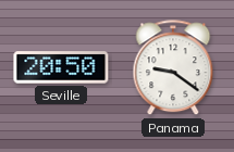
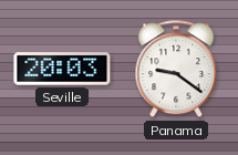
Seville: 20:50 -> 20:03 (62, 69)
